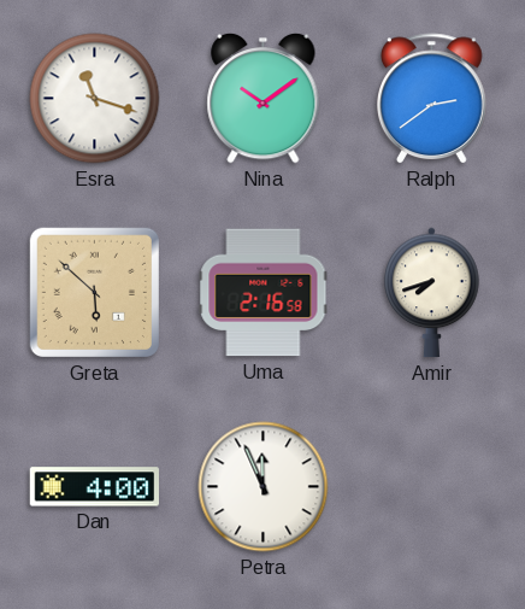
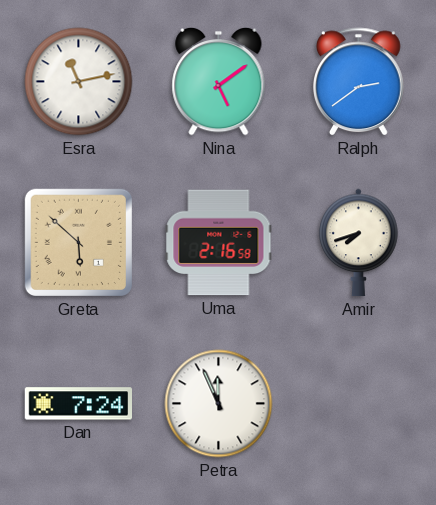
Esra: 11:18 -> 11:13 (79, 82)
Nina: 10:09 -> 5:09 (219, 81)
Dan: 4:00 -> 7:24 (78, 404)
